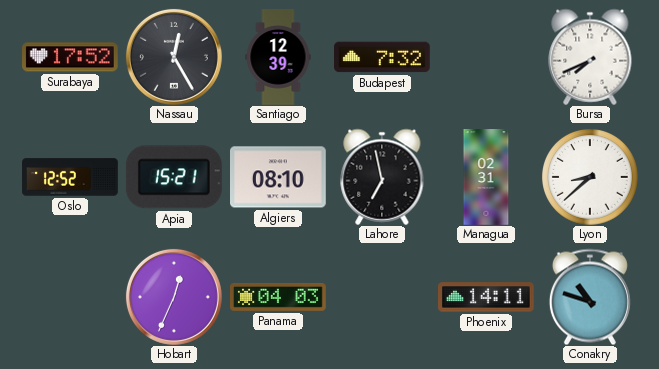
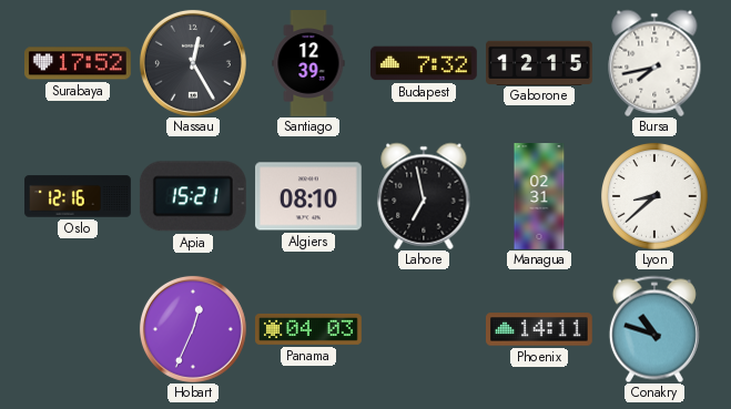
Gaborone: none -> 12:15 (539, 62)
Bursa: 7:41 -> 7:43 (654, 63)
Oslo: 12:52 -> 12:16 (78, 196)
